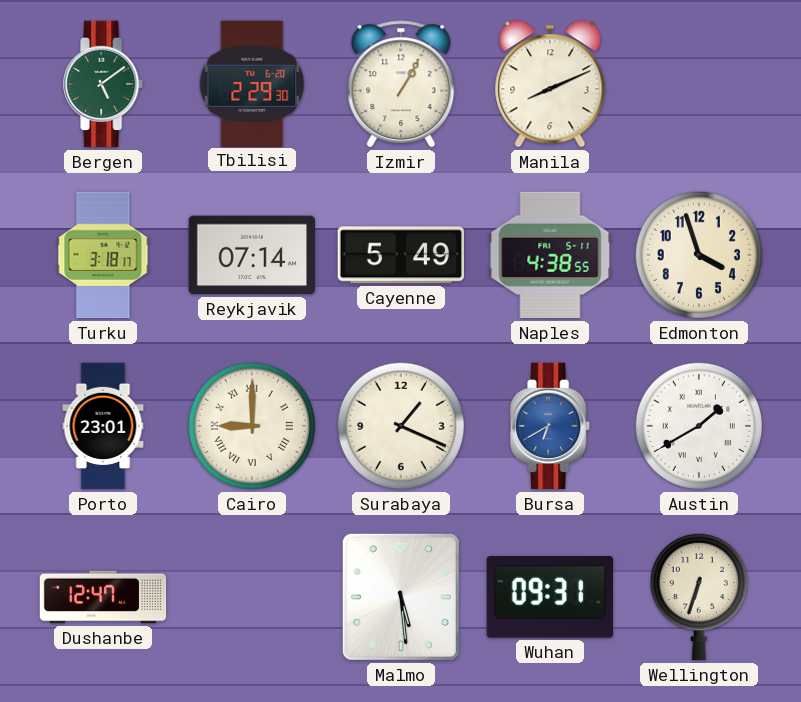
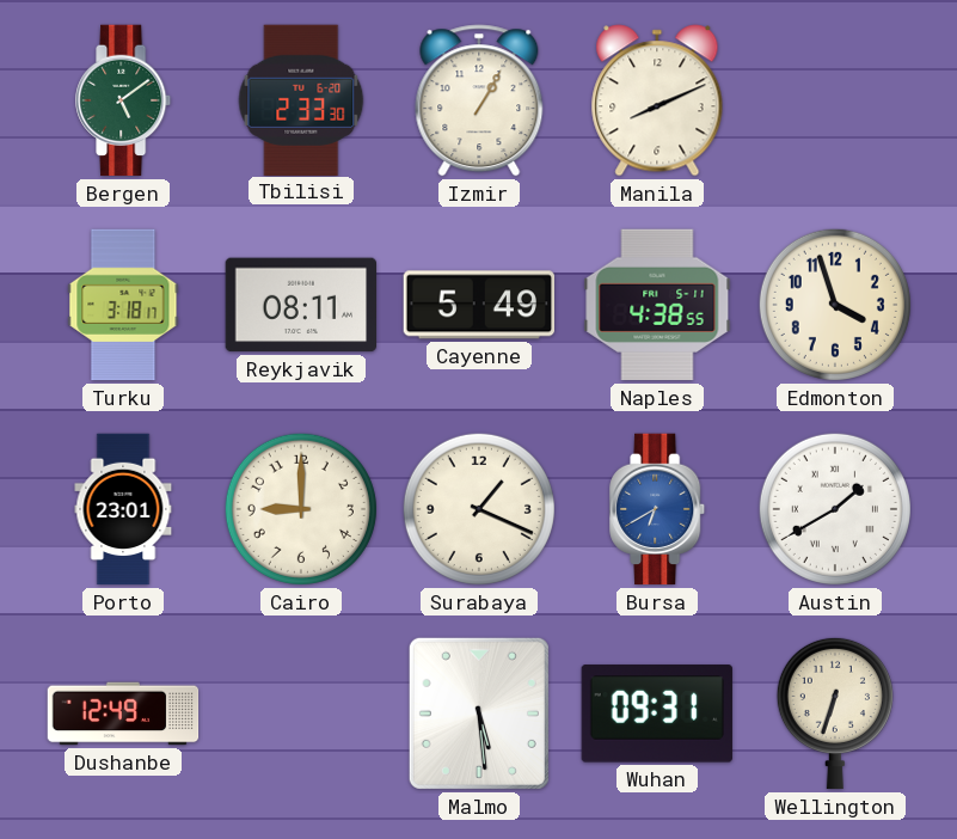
Tbilisi: 2:29 -> 2:33 (301, 99)
Reykjavik: 07:14 -> 08:11 (301, 305)
Cairo numerals: Roman -> Arabic (301, 509)
Dushanbe: 12:47 -> 12:49 (123, 714)
